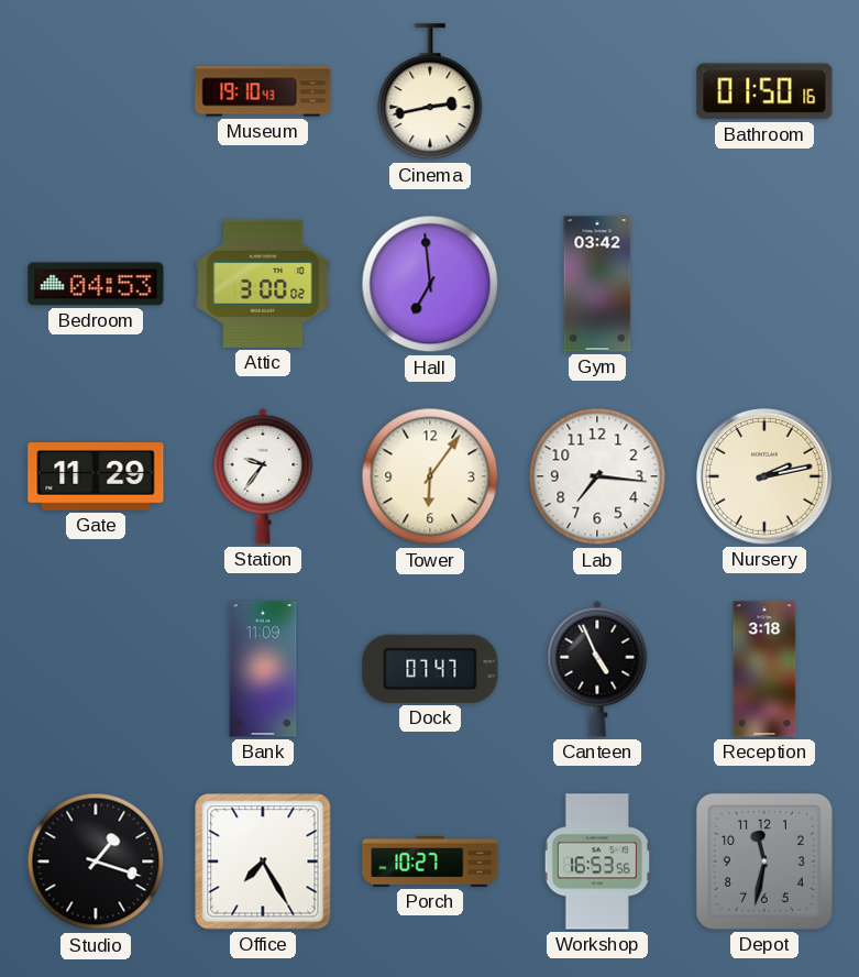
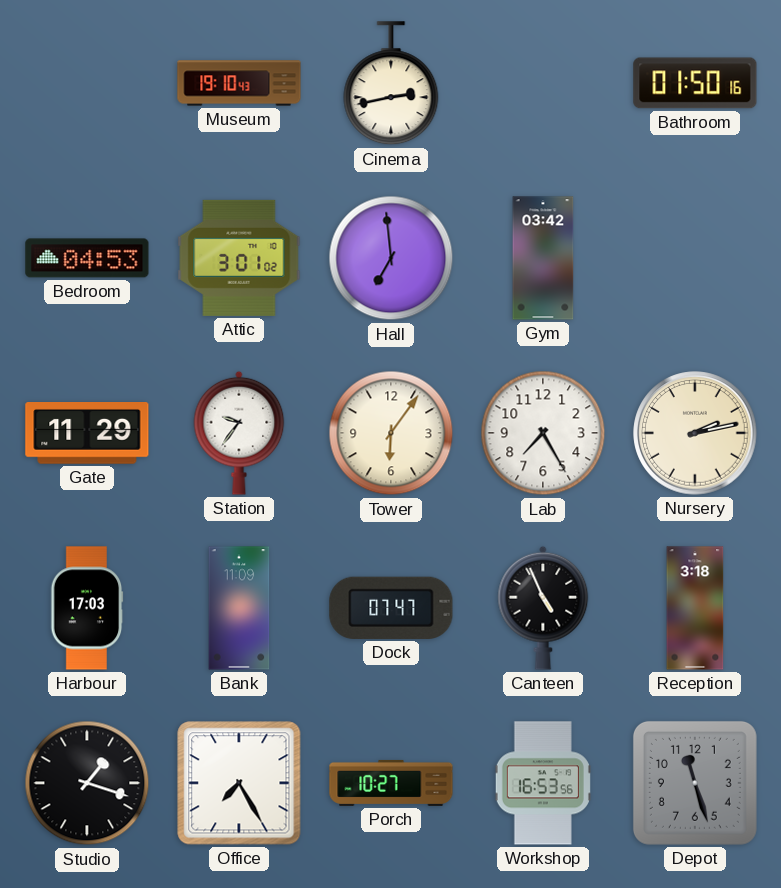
Attic: 3:00 -> 3:01 (239, 258)
Lab: 7:16 -> 7:25 (543, 433)
Harbour: none -> 17:03 (87, 608)
Depot: 11:32 -> 11:27 (695, 783)
